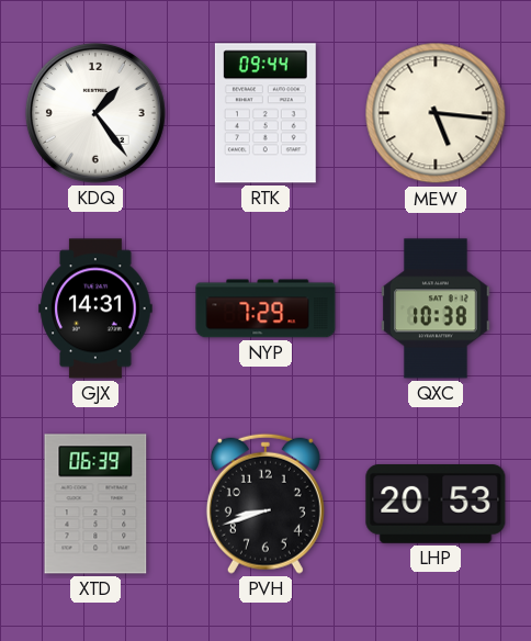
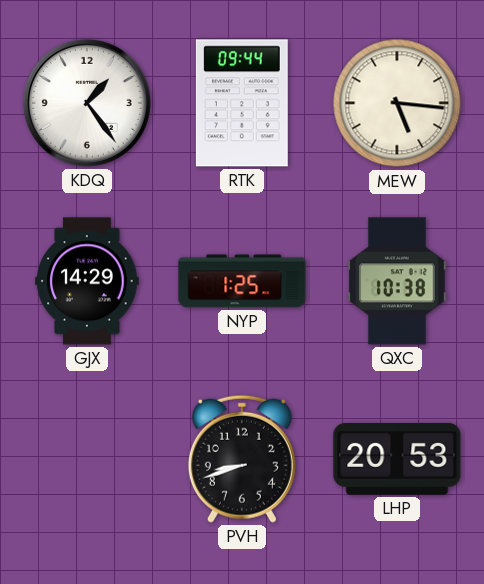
GJX: 14:31 -> 14:29 (87, 281)
NYP: 7:29 -> 1:25 (242, 281)
XTD: 06:39 -> none (95, 504)
